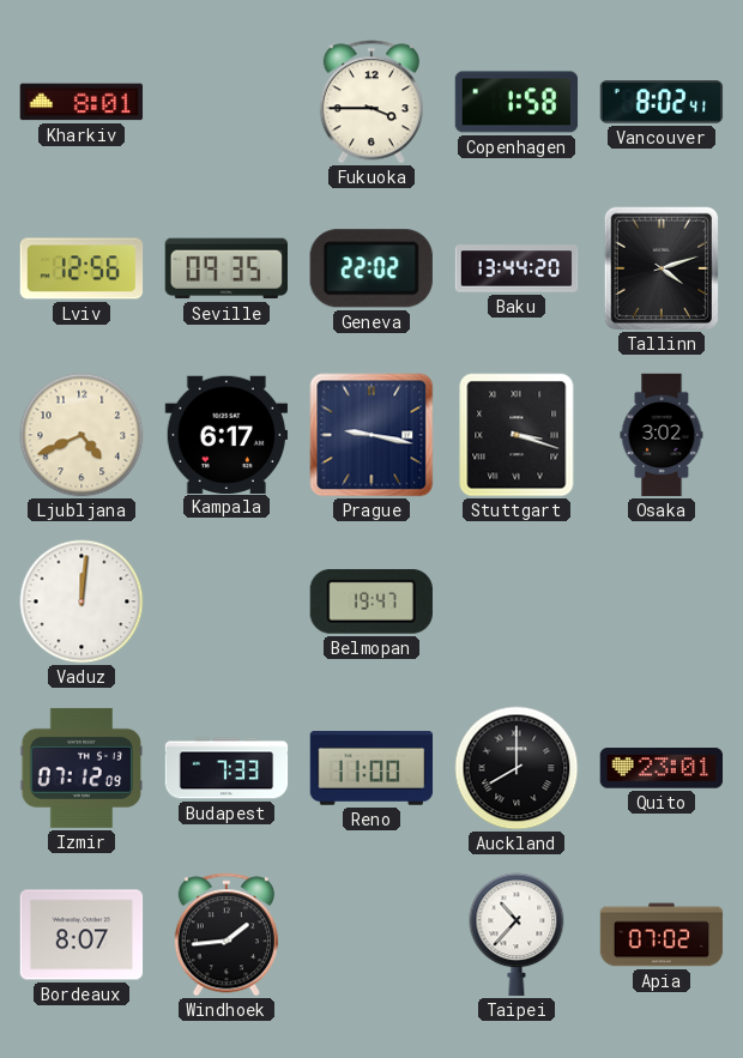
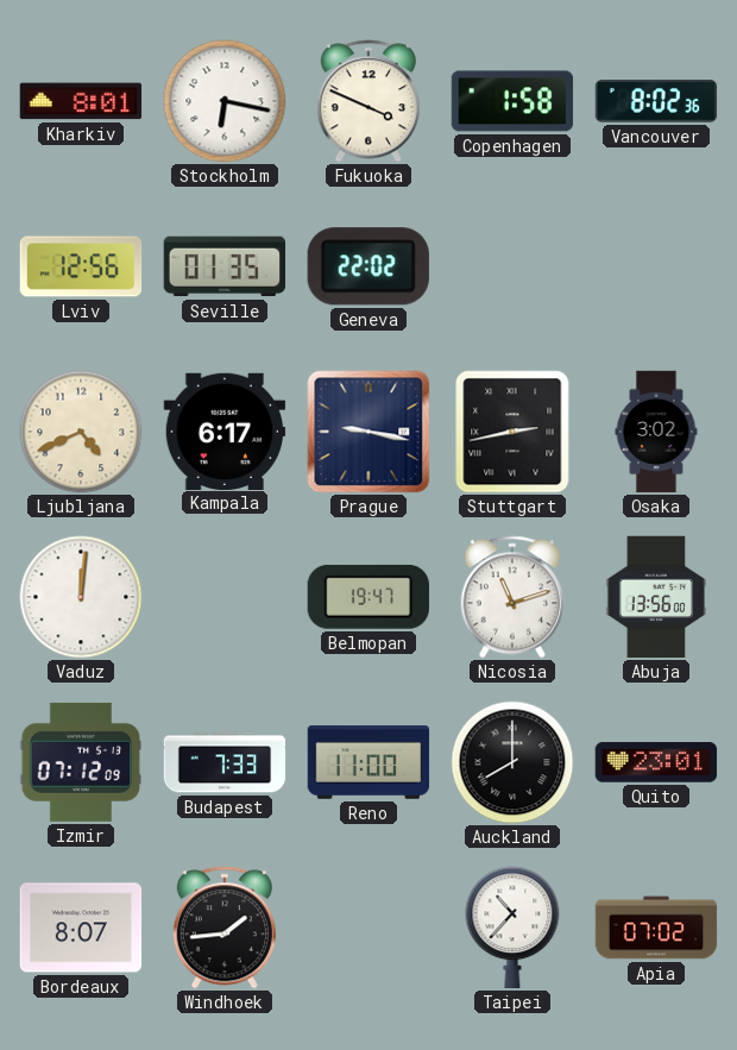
Stockholm: none -> 6:17 (225, 101)
Fukuoka: 3:45 -> 3:49 (368, 101)
Vancouver: 8:02:41 -> 8:02:36 (656, 101)
Seville: 09:35 -> 01:35 (225, 266)
Baku: 13:44 -> none (517, 268)
Tallinn: 4:12 -> none (660, 268)
Stuttgart: 3:18 -> 2:43 (512, 432)
Nicosia: none -> 11:12 (512, 597)
Abuja: none -> 13:56 (655, 597)
